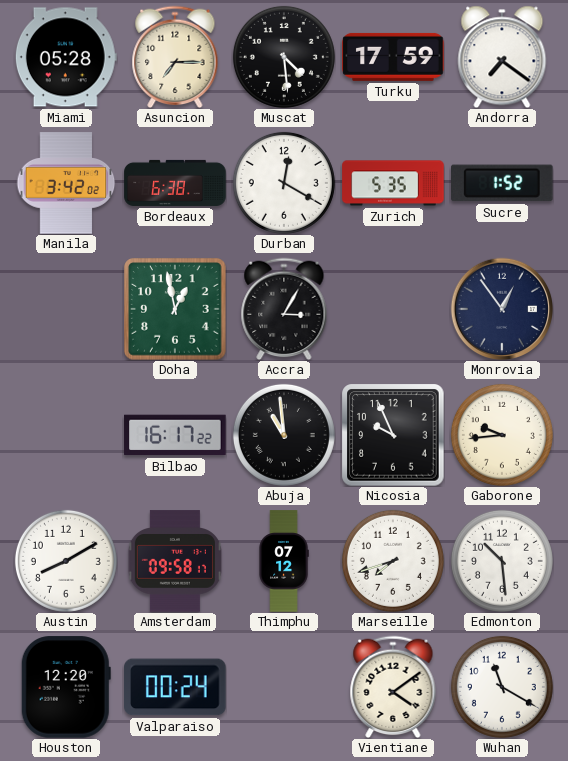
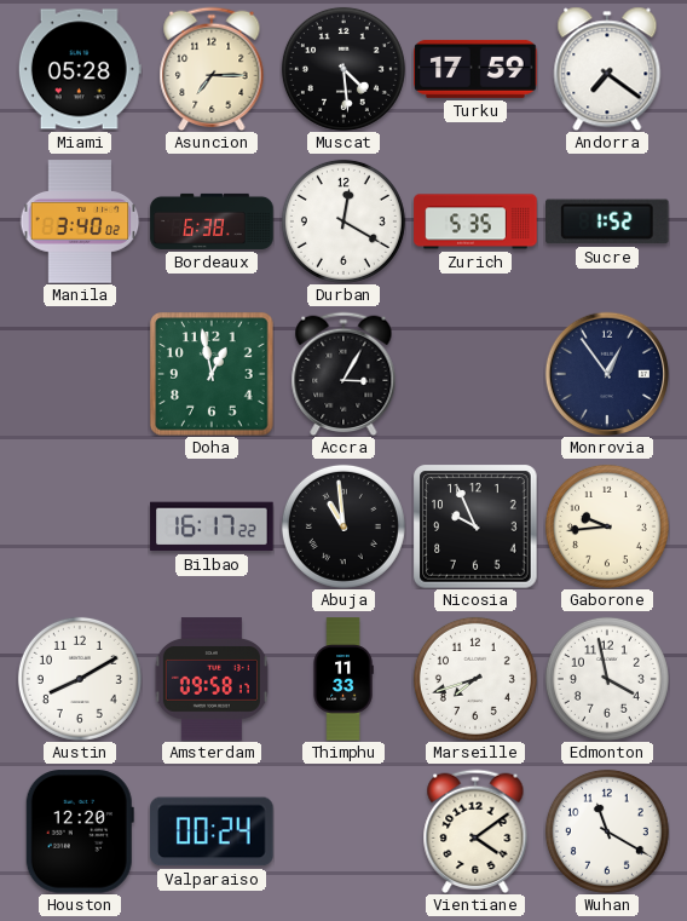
Manila: 3:42 -> 3:40 (80, 221)
Thimphu: 07:12 -> 11:33 (344, 679)
Edmonton: 10:29 -> 3:58 (607, 679)
